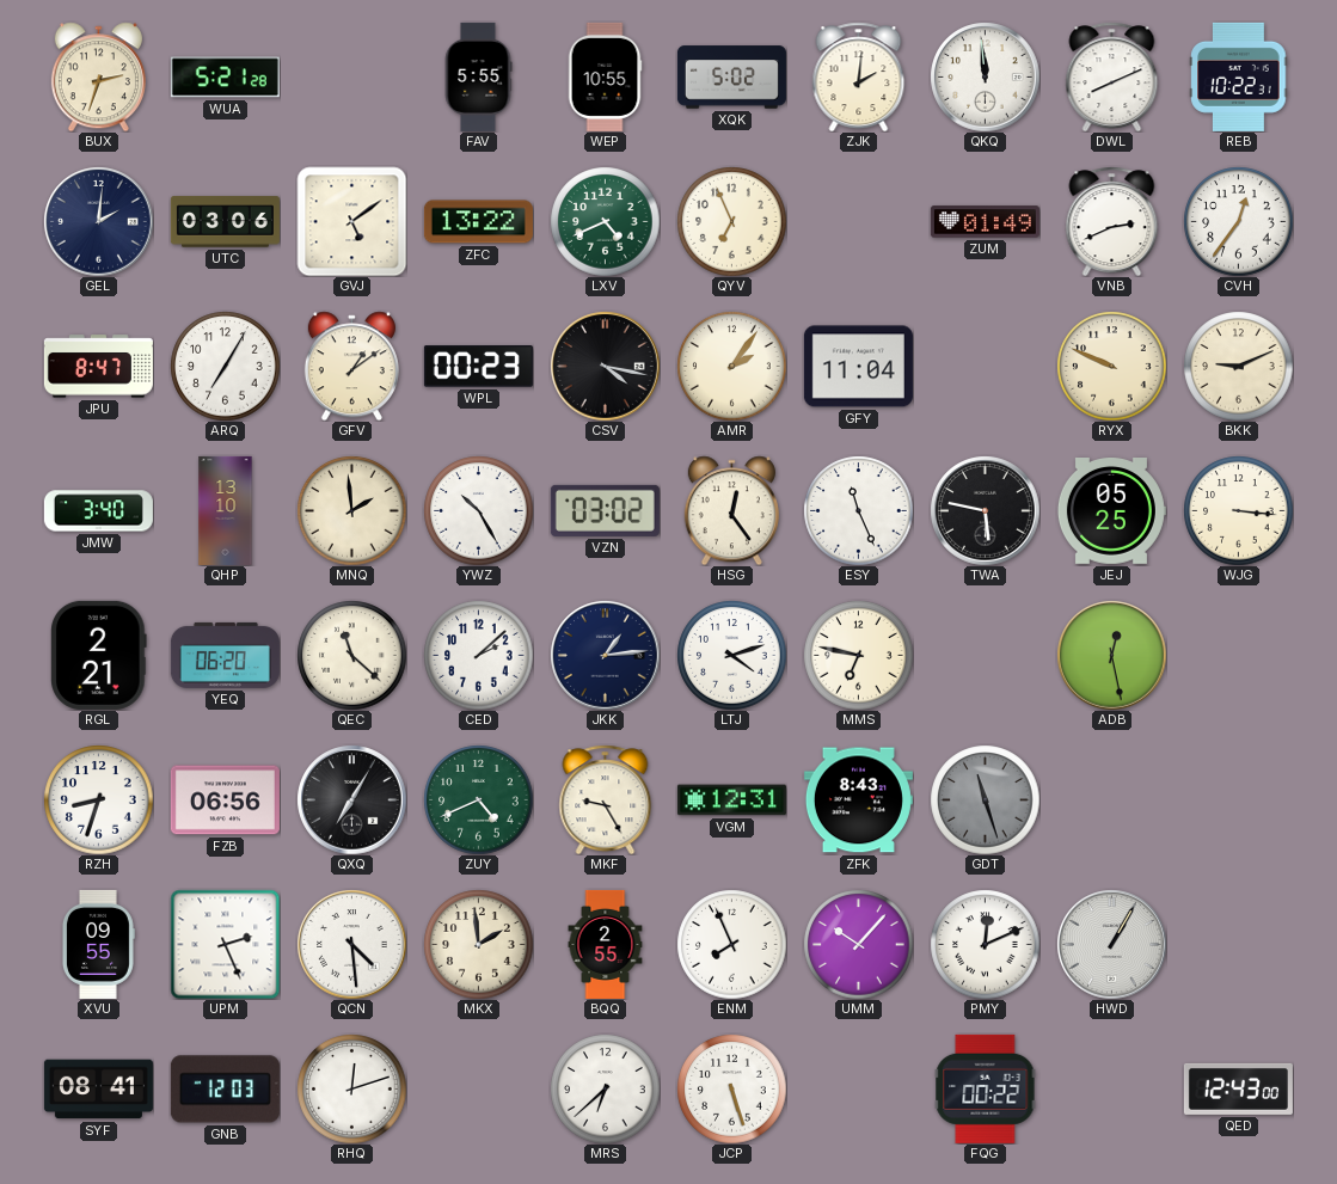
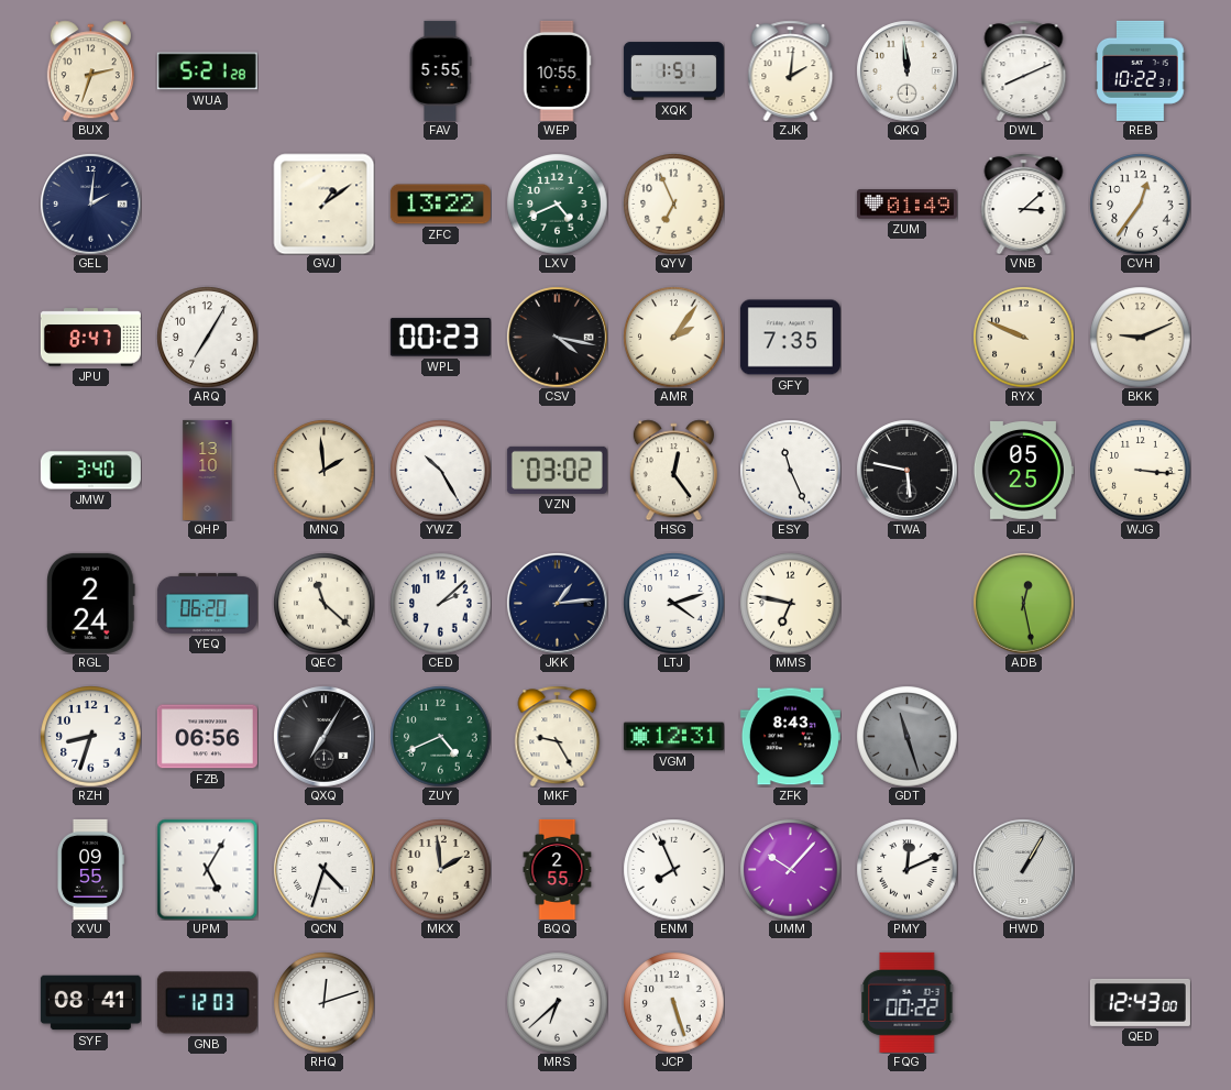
XQK: 5:02 -> 1:51 (673, 71)
UTC: 03:06 -> none (225, 222)
GVJ: 5:09 -> 1:09 (323, 203)
VNB: 2:41 -> 3:08 (1024, 203)
GFV: 1:09 -> none (351, 366)
GFY: 11:04 -> 7:35 (790, 338)
RGL: 2:21 -> 2:24 (91, 603)
UPM: 2:26 -> 5:05 (207, 869)
QCN: 4:29 -> 4:33 (323, 869)
